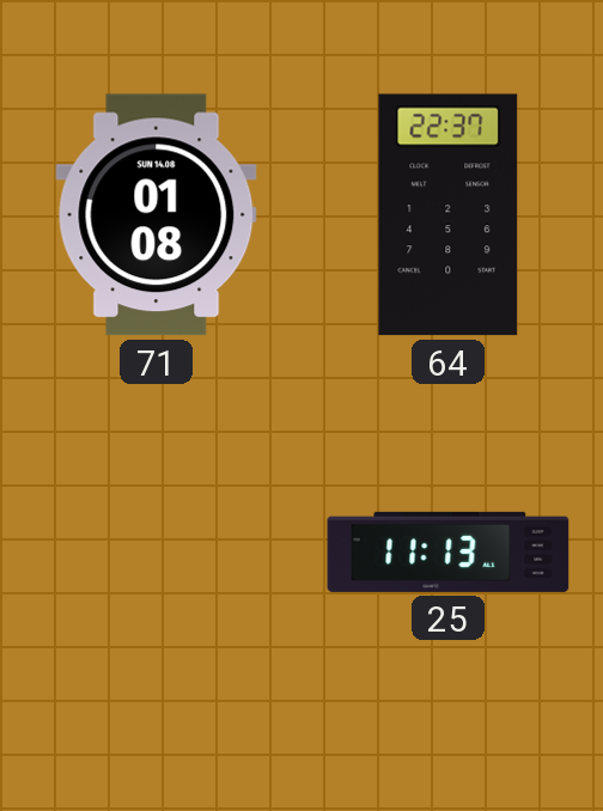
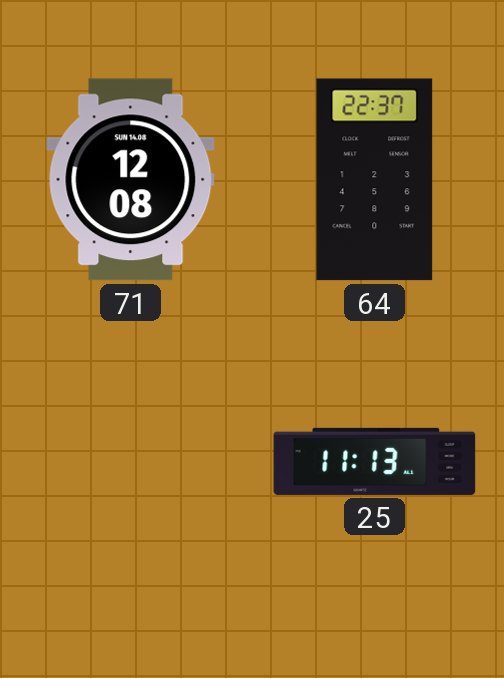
71: 01:08 -> 12:08 (131, 180)
